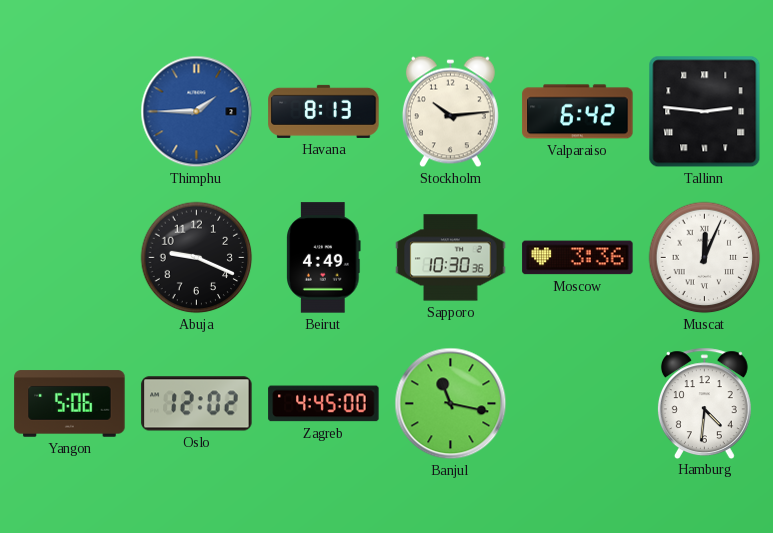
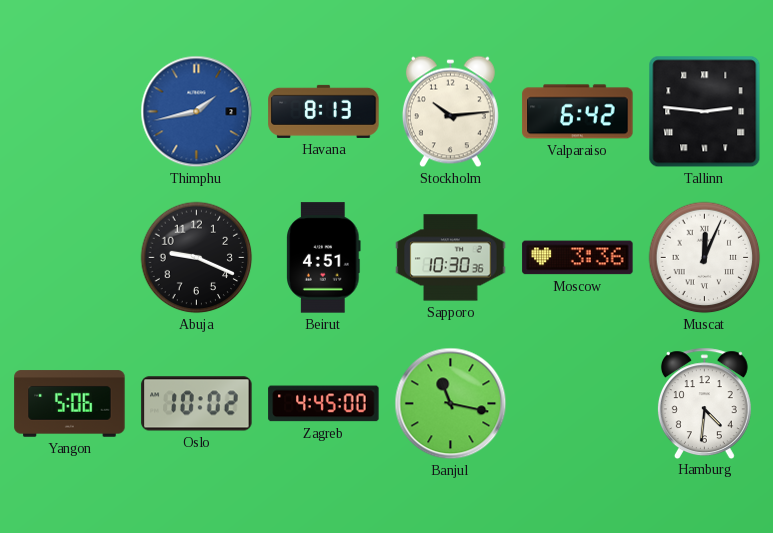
Thimphu: 1:45 -> 1:43 (197, 112)
Beirut: 4:49 -> 4:51 (324, 258)
Oslo: 12:02 -> 10:02 (197, 404)
